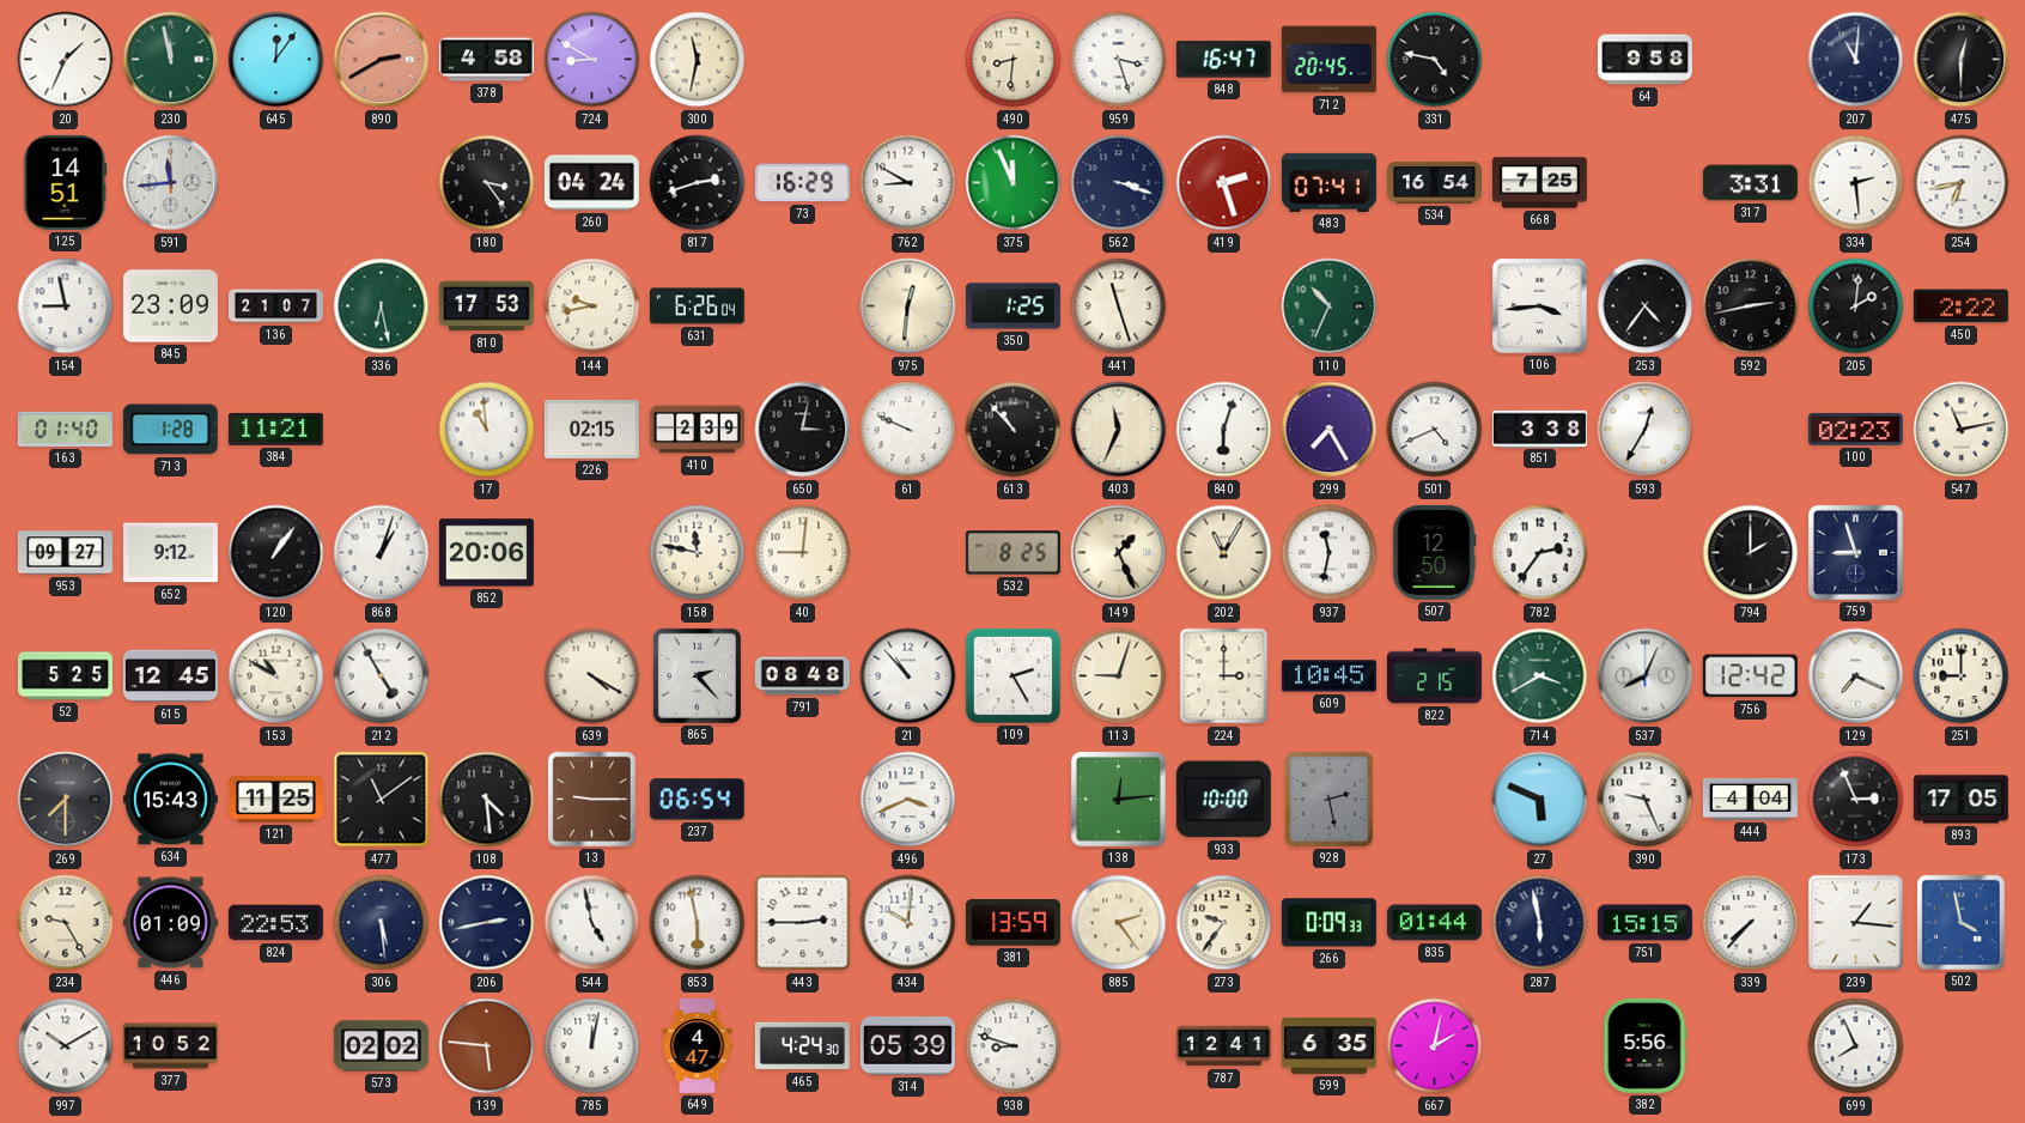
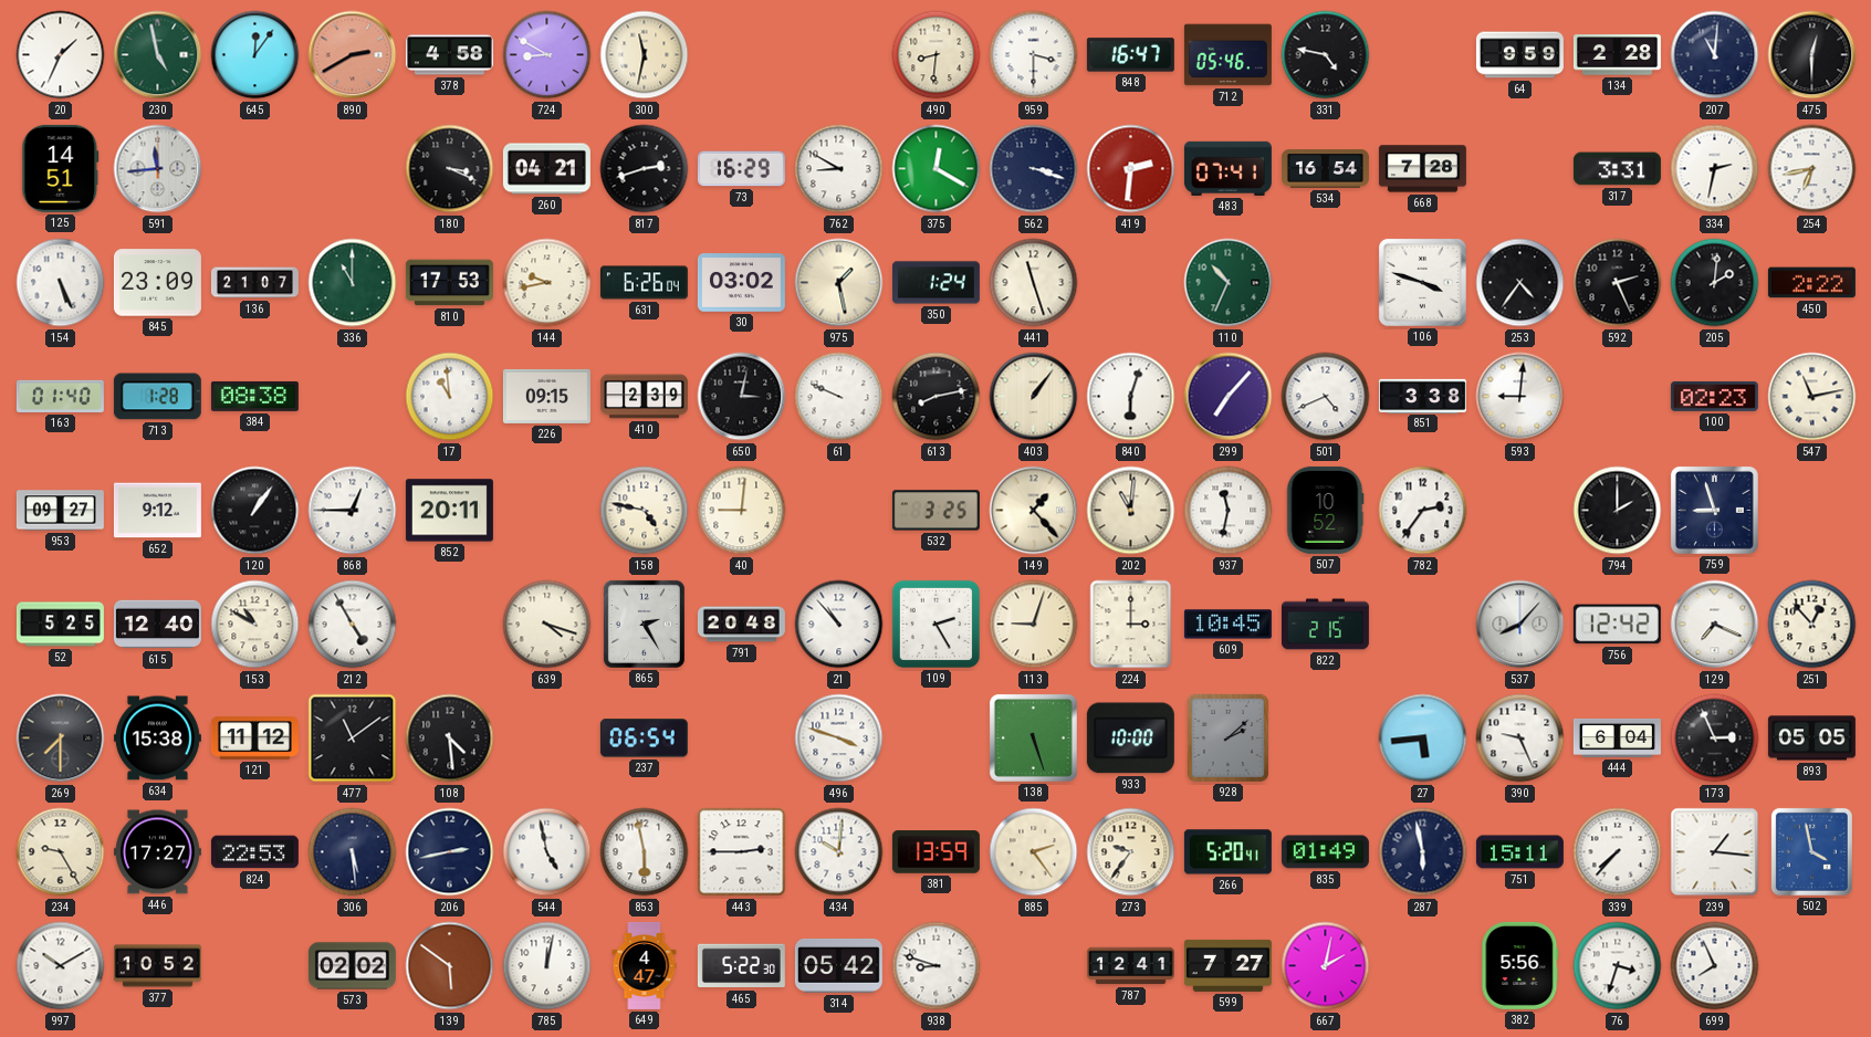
230: 11:58 -> 4:58 (158, 55)
959: 3:27 -> 3:30 (1034, 55)
712: 20:45 -> 05:46 (1227, 55)
64: 9:58 -> 9:59 (1519, 55)
134: none -> 2:28 (1617, 55)
180: 3:24 -> 3:19 (450, 169)
260: 04:24 -> 04:21 (546, 169)
375: 11:56 -> 12:20 (937, 169)
419: 2:27 -> 2:31 (1131, 169)
668: 7:25 -> 7:28 (1422, 169)
334: 2:29 -> 2:32 (1715, 169)
154: 8:58 -> 5:26 (61, 283)
336: 6:28 -> 11:00 (353, 283)
30: none -> 03:02 (741, 283)
975: 12:31 -> 1:28 (839, 283)
350: 1:25 -> 1:24 (935, 283)
106: 3:44 -> 3:48 (1422, 282)
592: 2:43 -> 2:26 (1618, 283)
384: 11:21 -> 08:38 (254, 396)
226: 02:15 -> 09:15 (546, 396)
613: 10:53 -> 8:13 (937, 397)
403: 11:34 -> 1:06 (1034, 397)
299: 7:25 -> 7:07 (1229, 397)
593: 12:35 -> 9:01 (1520, 397)
868: 1:03 -> 12:45 (353, 511)
852: 20:06 -> 20:11 (449, 511)
158: 11:47 -> 4:47 (645, 511)
532: 8:25 -> 3:25 (935, 511)
149: 1:26 -> 1:23 (1034, 511)
202: 11:05 -> 11:01 (1131, 511)
507: 12:50 -> 10:52 (1325, 510)
615: 12:45 -> 12:40 (157, 625)
639: 4:20 -> 4:18 (547, 625)
865: 2:23 -> 2:25 (644, 624)
791: 08:48 -> 20:48 (741, 625)
714: 3:40 -> none (1540, 676)
537: 8:04 -> 8:07 (1520, 625)
251: 9:00 -> 12:53 (1812, 625)
634: 15:43 -> 15:38 (157, 739)
121: 11:25 -> 11:12 (254, 739)
13: 9:15 -> none (591, 799)
496: 3:41 -> 3:48 (839, 739)
138: 12:14 -> 5:27 (1033, 737)
928: 2:28 -> 2:08 (1227, 737)
27: 5:49 -> 5:44 (1423, 739)
444: 4:04 -> 6:04 (1617, 737)
893: 17:05 -> 05:05 (1811, 739)
446: 01:09 -> 17:27 (157, 852)
266: 0:09 -> 5:20 (1227, 852)
835: 01:44 -> 01:49 (1325, 852)
751: 15:15 -> 15:11 (1519, 852)
139: 5:46 -> 5:51 (450, 966)
465: 4:24 -> 5:22 (741, 966)
314: 05:39 -> 05:42 (838, 965)
599: 6:35 -> 7:27 (1227, 965)
76: none -> 3:33 (1618, 966)
